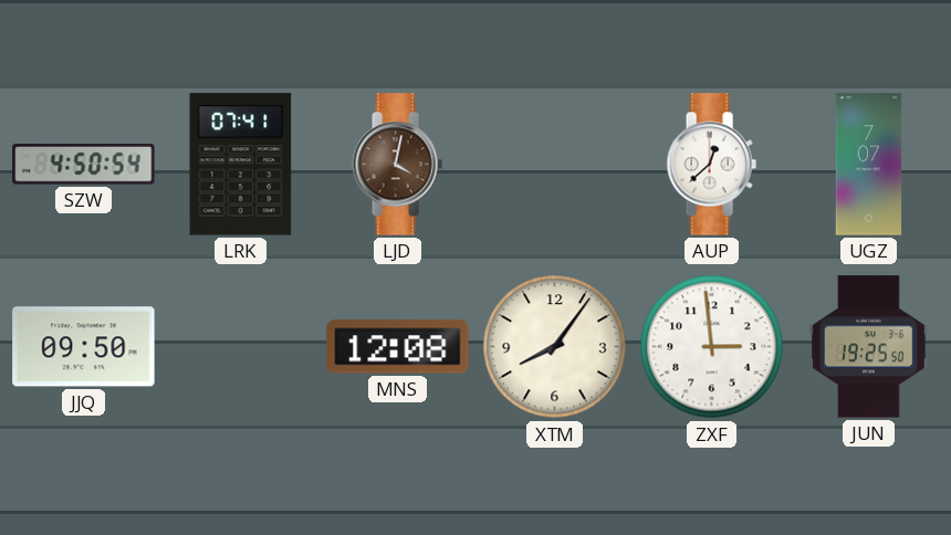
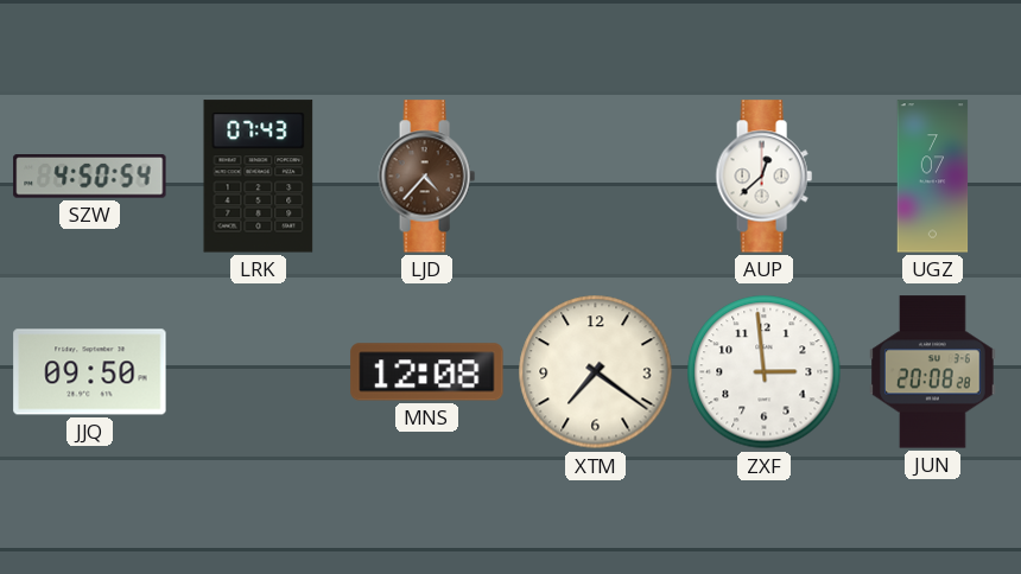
LRK: 07:41 -> 07:43 (259, 177)
LJD: 4:02 -> 4:37 (426, 177)
XTM: 8:06 -> 7:21 (596, 372)
JUN: 19:25 -> 20:08 (933, 372)
